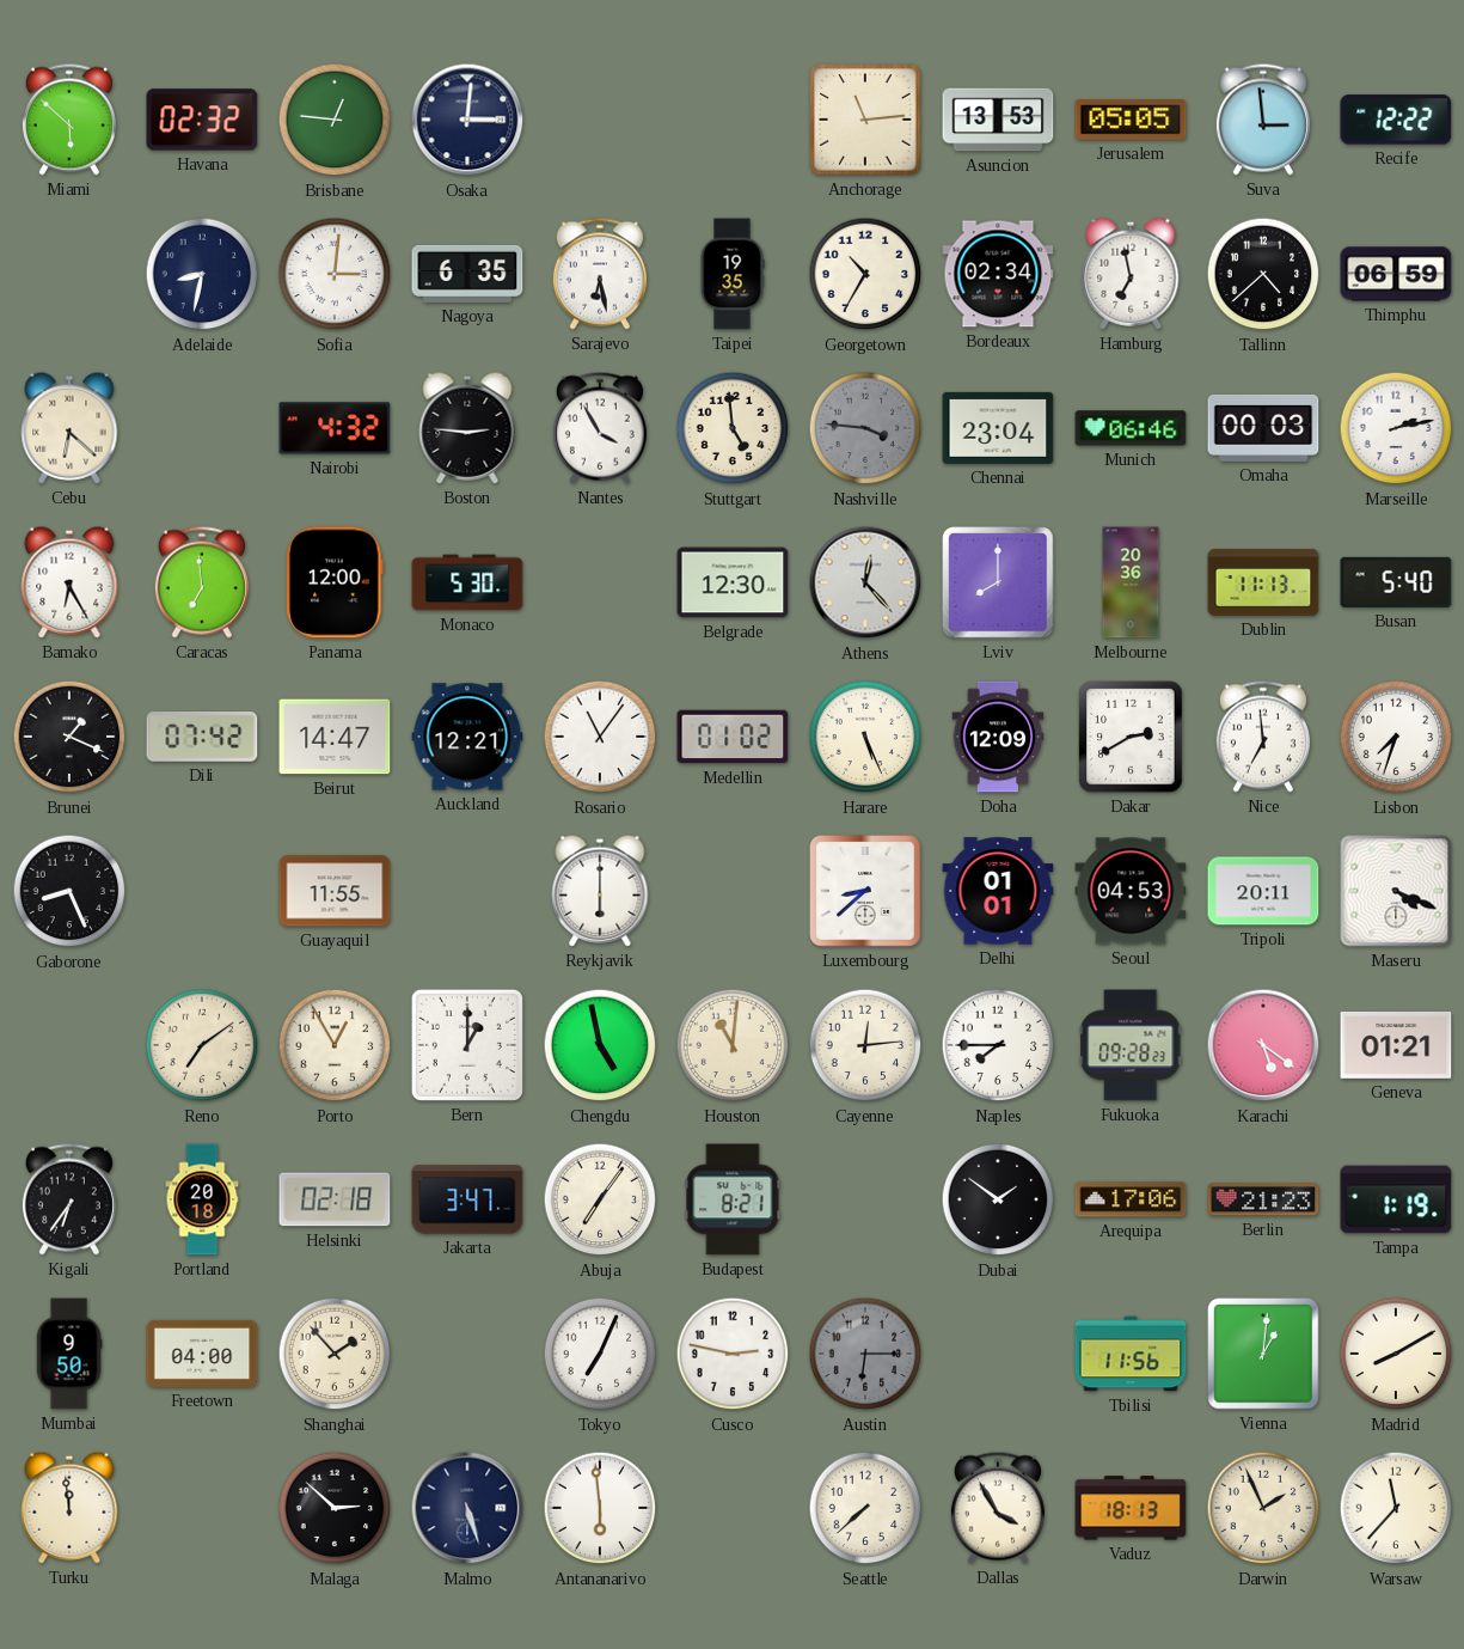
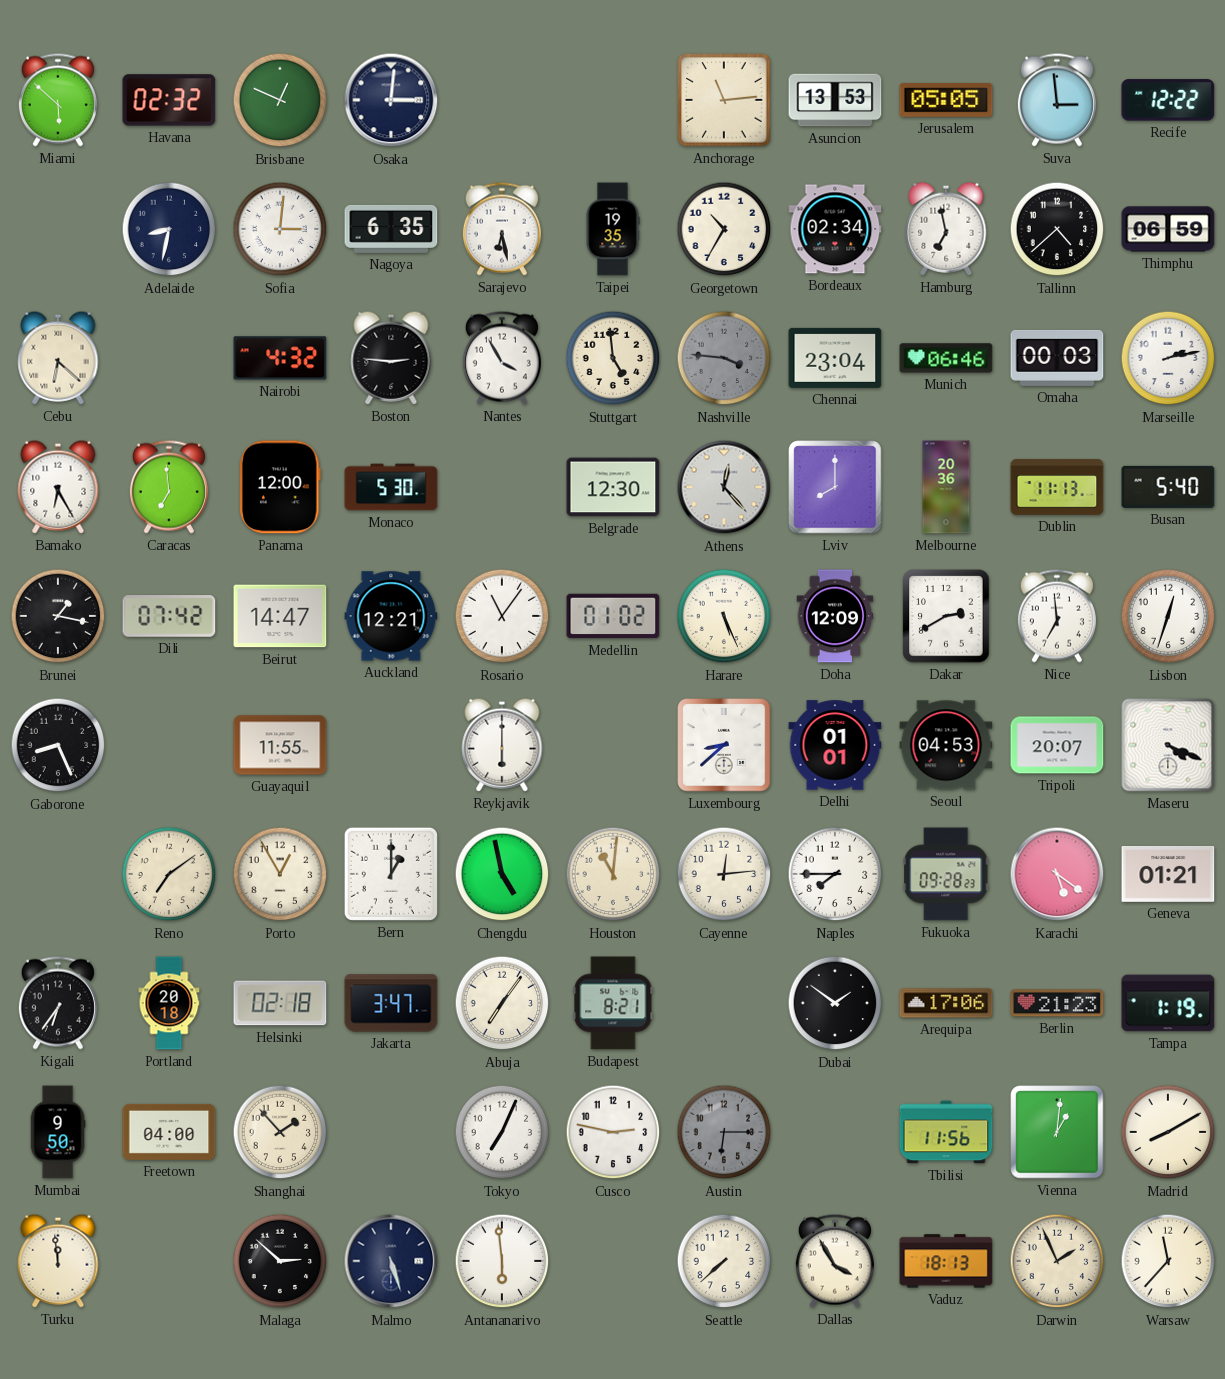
Brisbane: 12:46 -> 12:49 (280, 100)
Brunei: 1:19 -> 1:17 (58, 616)
Lisbon: 7:33 -> 12:33 (1168, 616)
Tripoli: 20:11 -> 20:07 (1057, 745)
